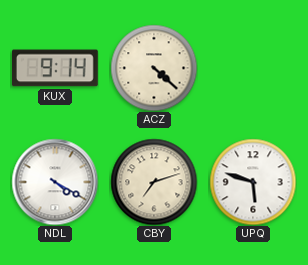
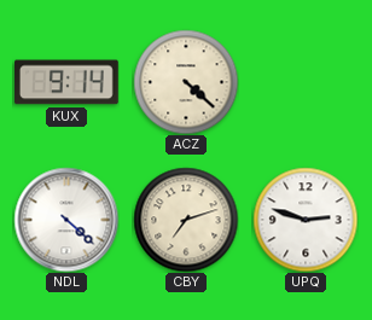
NDL: 4:20 -> 4:22 (66, 220)
UPQ: 5:48 -> 2:48 (306, 220)
